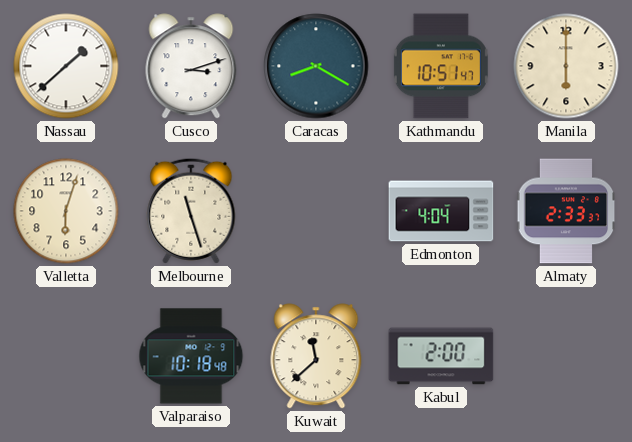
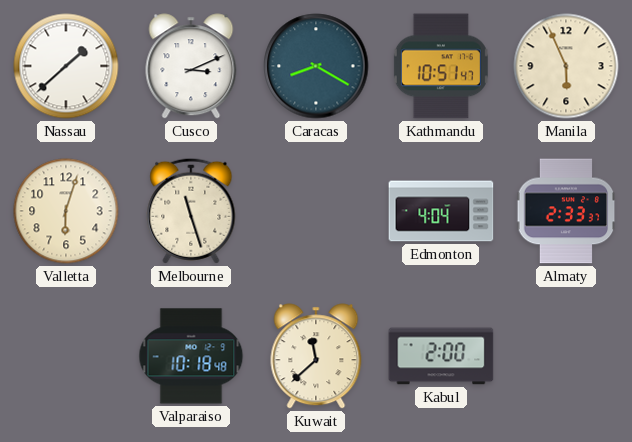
Cusco: 3:12 -> 3:11 (191, 66)
Manila: 6:00 -> 5:56 (566, 66)
